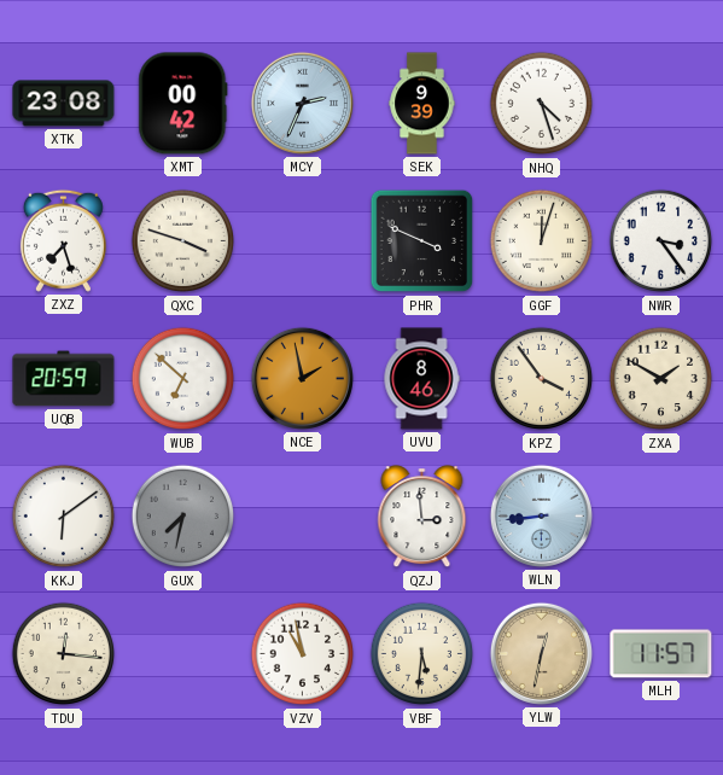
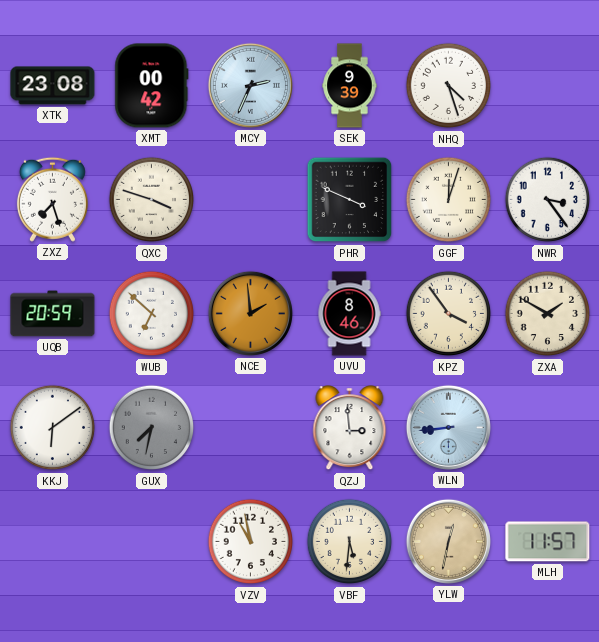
NCE: 1:58 -> 1:59 (250, 313)
TDU: 12:16 -> none (64, 654)
